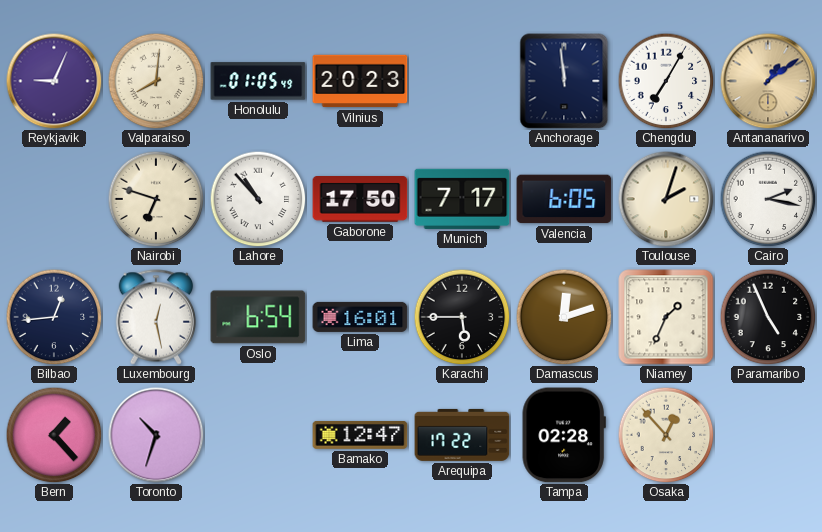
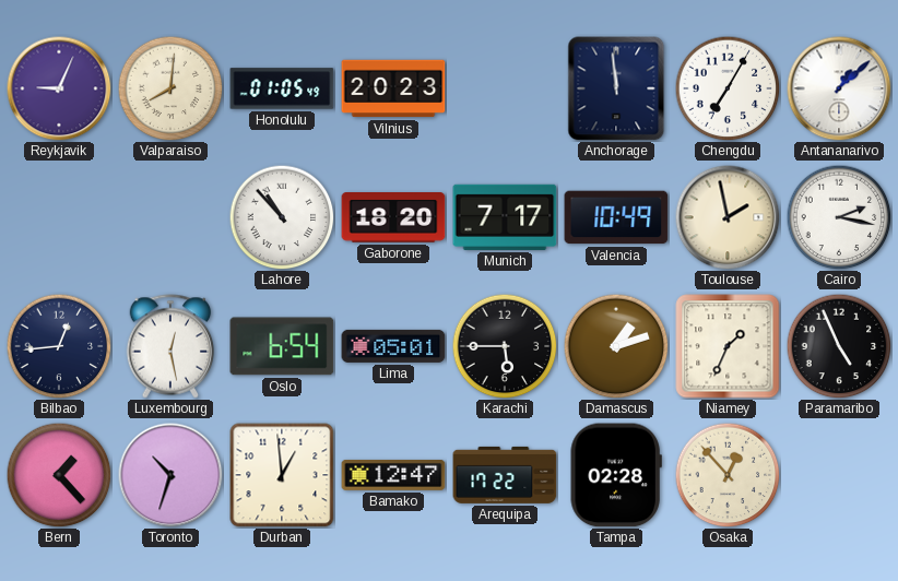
Antananarivo: 1:09 -> 1:08 (839, 88)
Antananarivo dial: champagne -> white (839, 88)
Nairobi: 6:48 -> none (156, 199)
Gaborone: 17:50 -> 18:20 (393, 217)
Valencia: 6:05 -> 10:49 (616, 217)
Toulouse: 2:03 -> 1:58 (728, 217)
Lima: 16:01 -> 05:01 (393, 346)
Damascus: 12:12 -> 1:12 (616, 346)
Durban: none -> 12:59 (282, 475)
